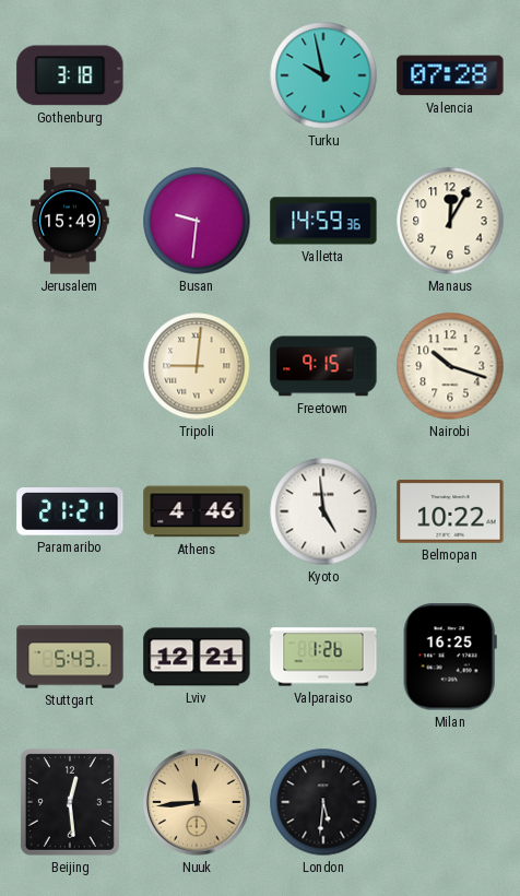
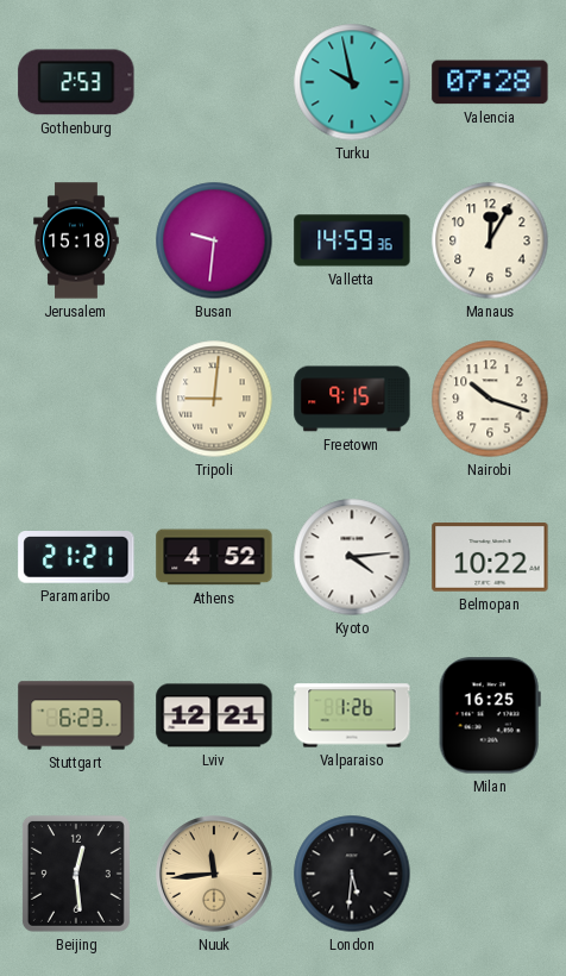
Gothenburg: 3:18 -> 2:53 (76, 82)
Jerusalem: 15:49 -> 15:18 (76, 240)
Athens: 4:46 -> 4:52 (214, 557)
Kyoto: 4:59 -> 4:14 (352, 557)
Stuttgart: 5:43 -> 6:23 (76, 715)
